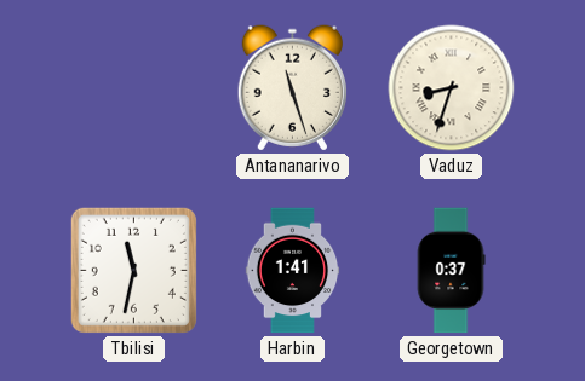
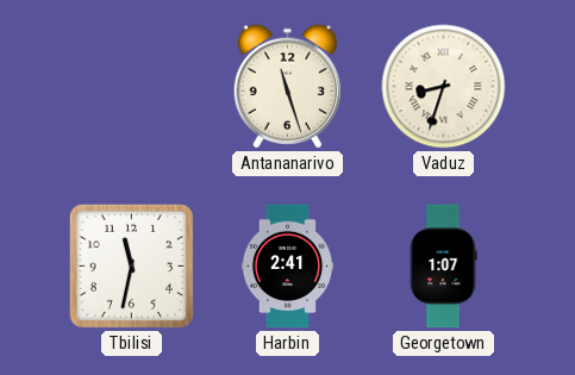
Harbin: 1:41 -> 2:41 (288, 267)
Georgetown: 0:37 -> 1:07 (443, 267)
